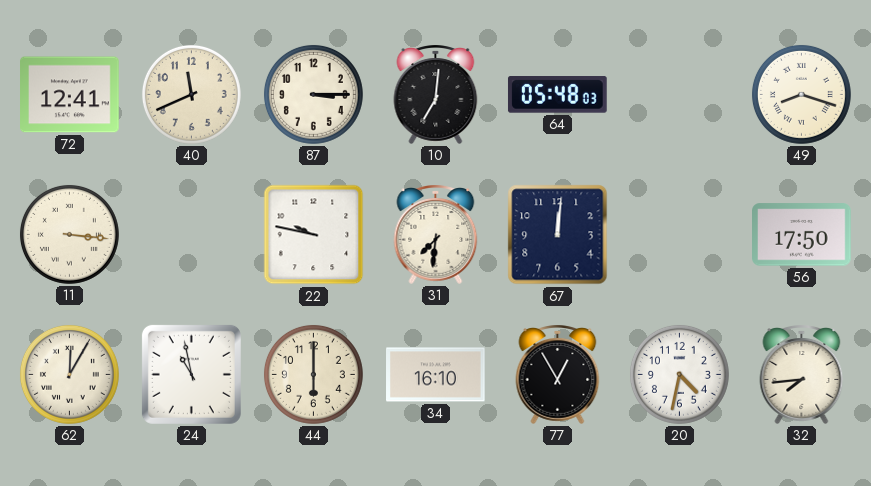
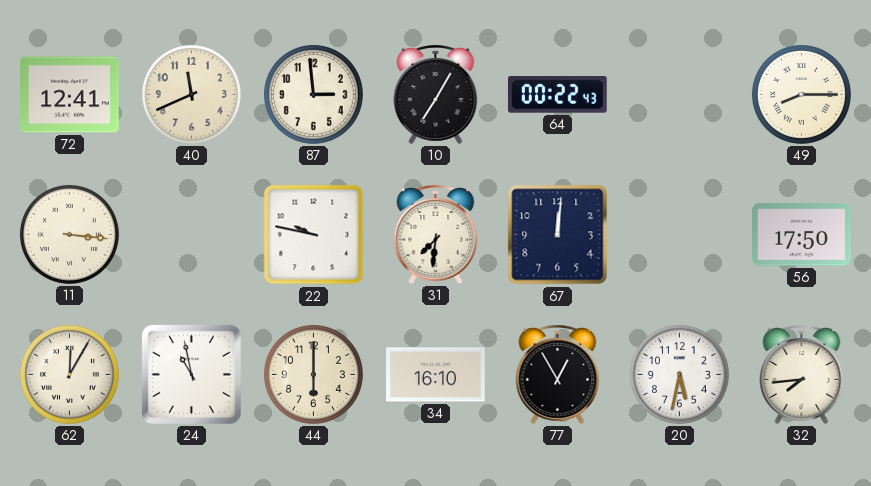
87: 3:15 -> 2:59 (313, 94)
10: 7:01 -> 7:05 (436, 94)
64: 05:48 -> 00:22 (557, 95)
49: 8:18 -> 8:15 (801, 94)
20: 4:32 -> 5:32 (679, 374)
